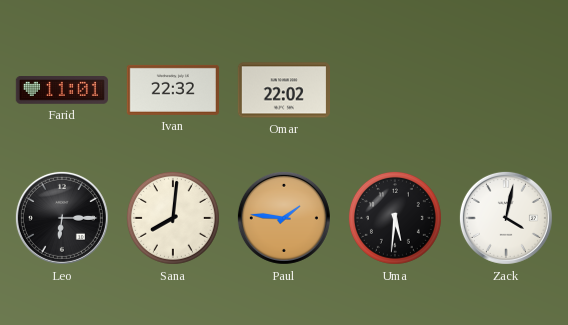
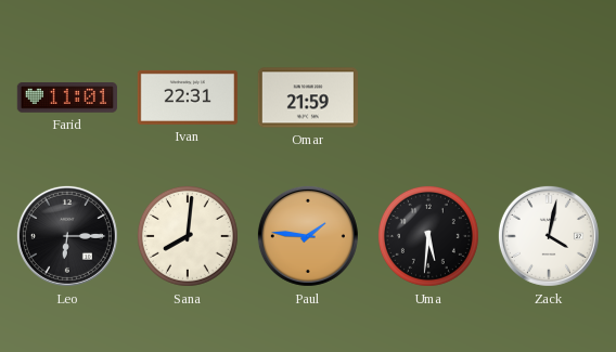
Ivan: 22:32 -> 22:31 (188, 97)
Omar: 22:02 -> 21:59 (308, 97)
